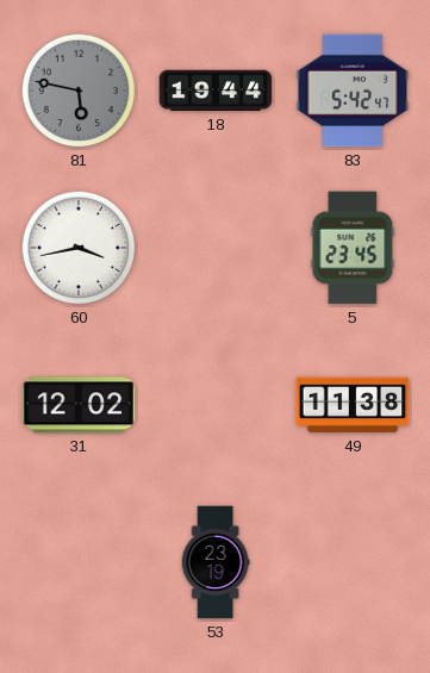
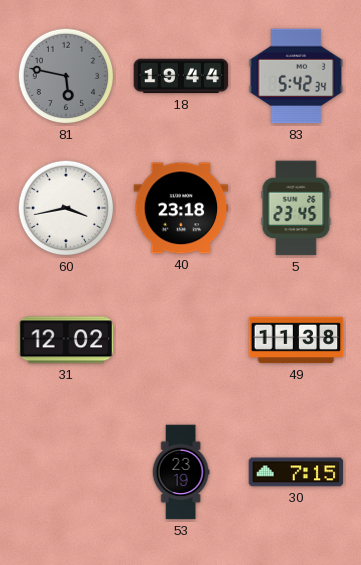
83: 5:42:47 -> 5:42:34 (296, 76)
40: none -> 23:18 (181, 208)
30: none -> 7:15 (296, 472)
